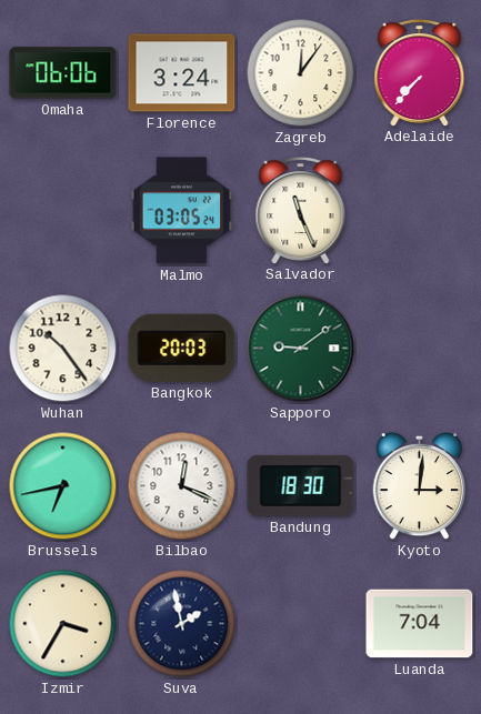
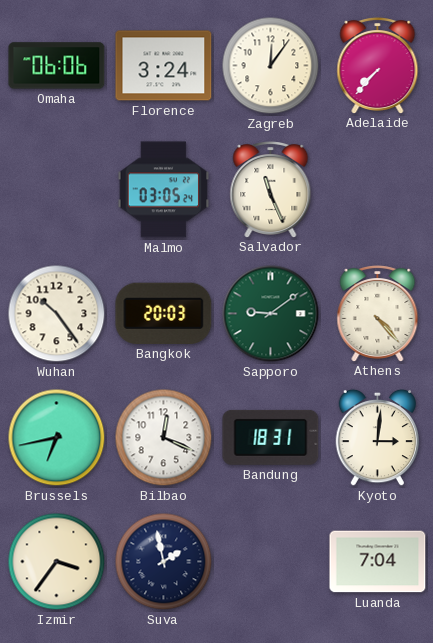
Athens: none -> 4:23 (378, 314)
Bandung: 18:30 -> 18:31 (271, 437)
Izmir: 3:35 -> 3:36 (57, 562)
